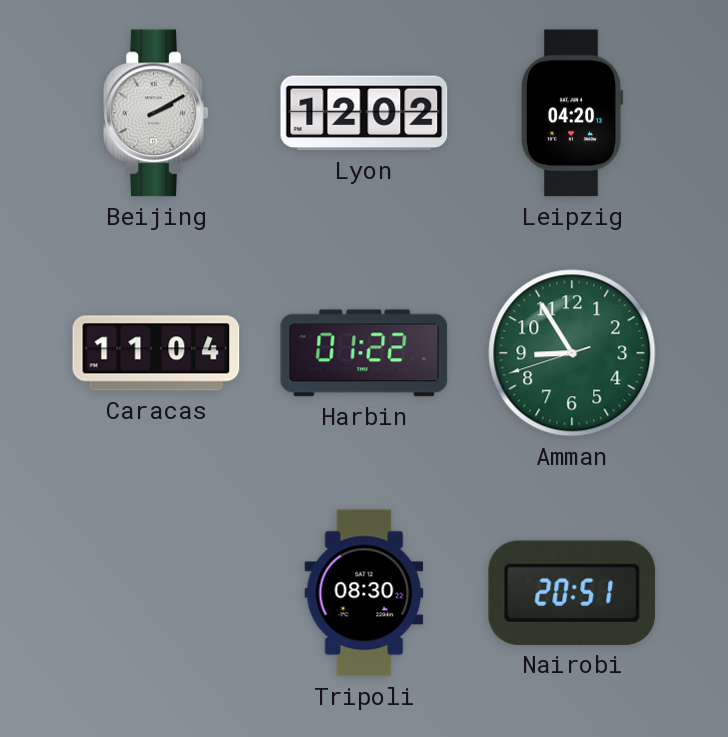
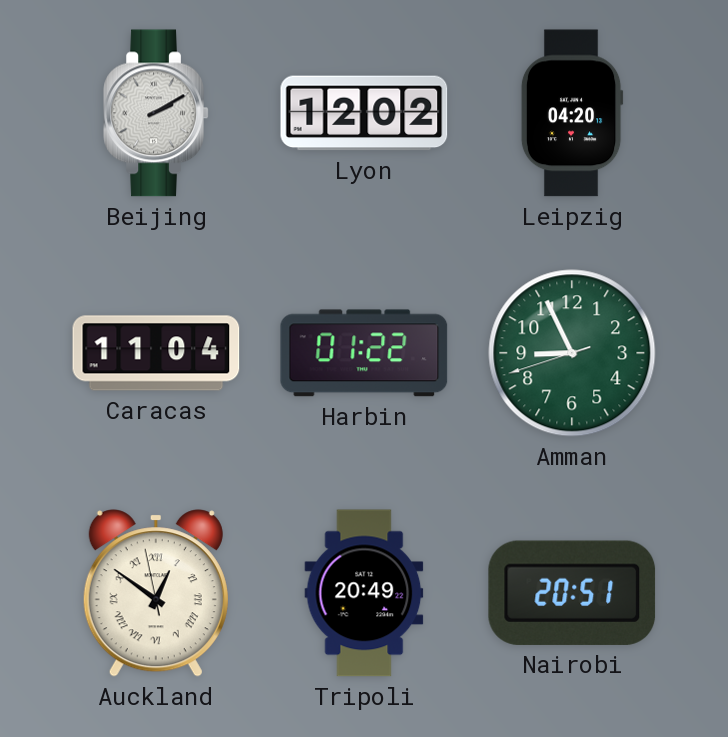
Amman: 8:54 -> 8:55 (572, 353)
Auckland: none -> 12:50 (156, 593)
Tripoli: 08:30 -> 20:49 (364, 593)
